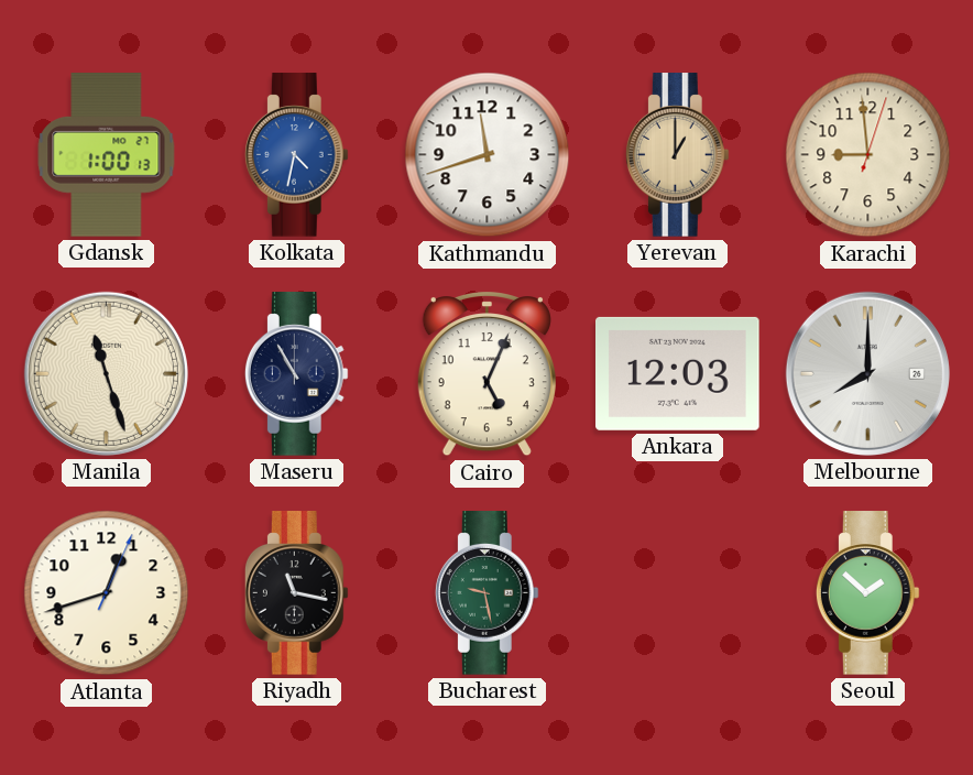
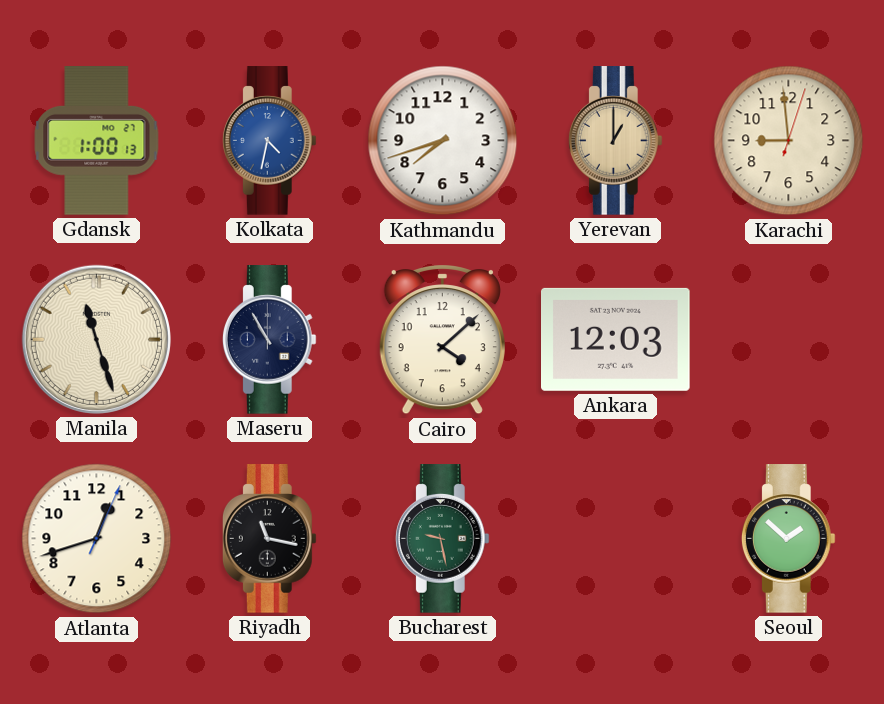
Kathmandu: 11:42 -> 7:42 (443, 141)
Cairo: 5:04 -> 4:08 (442, 340)
Melbourne: 8:00 -> none (867, 373)
